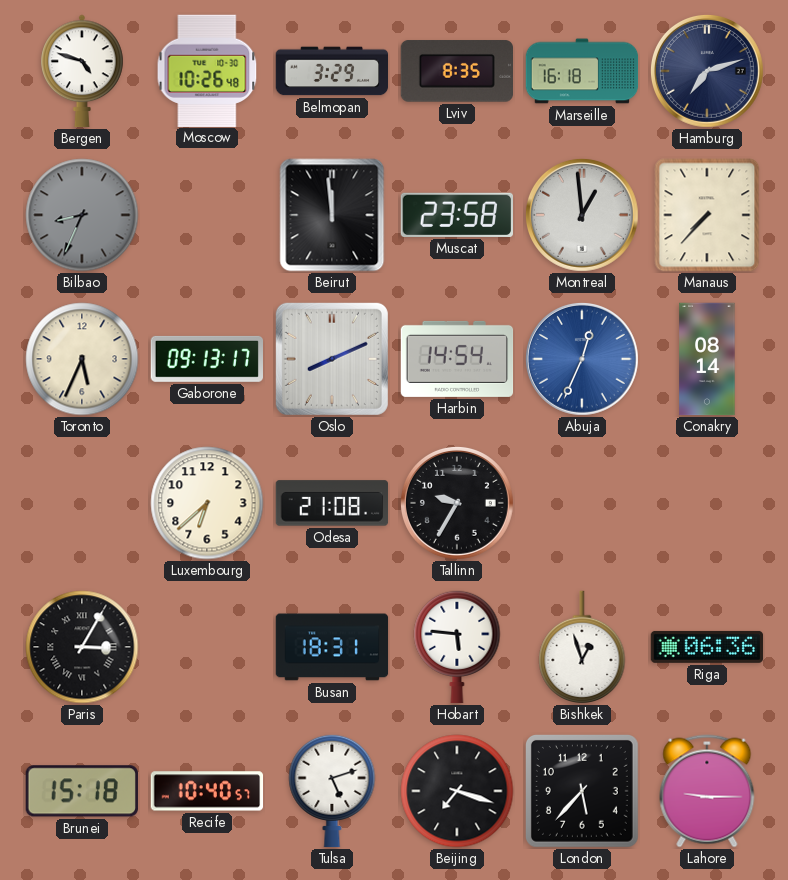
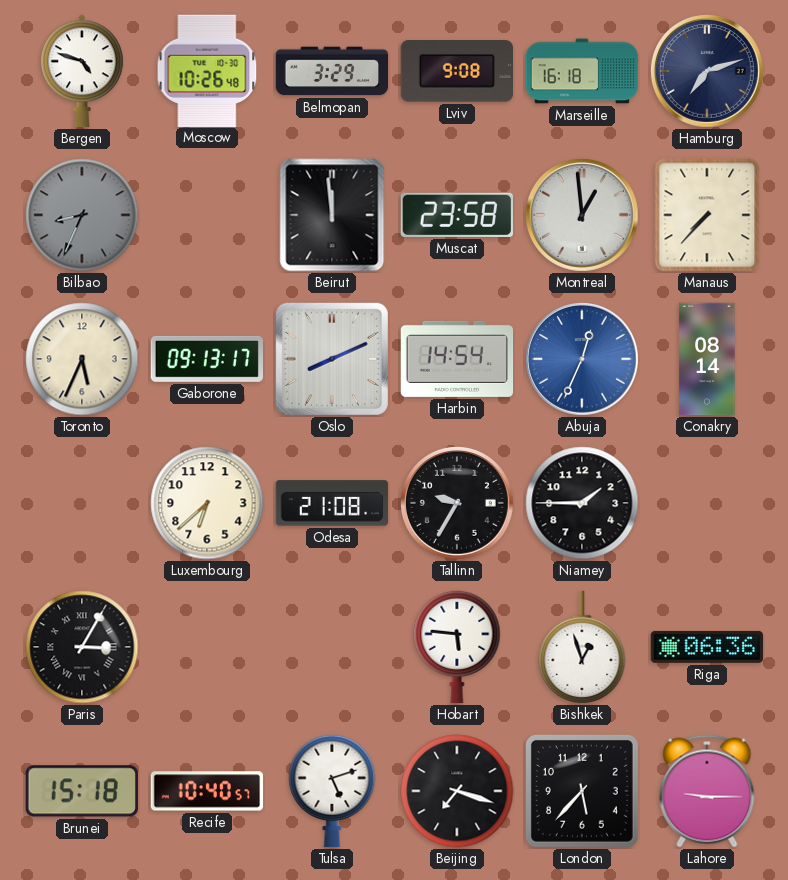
Lviv: 8:35 -> 9:08 (456, 71)
Niamey: none -> 1:45 (582, 503)
Busan: 18:31 -> none (332, 647)
